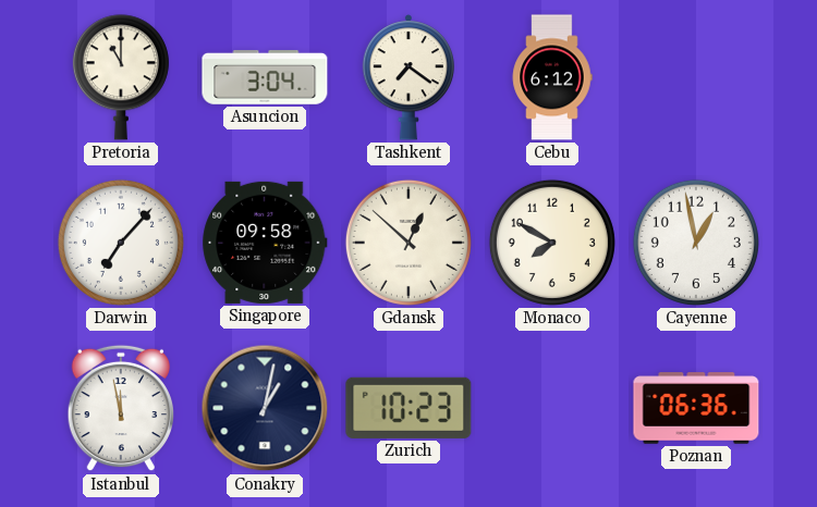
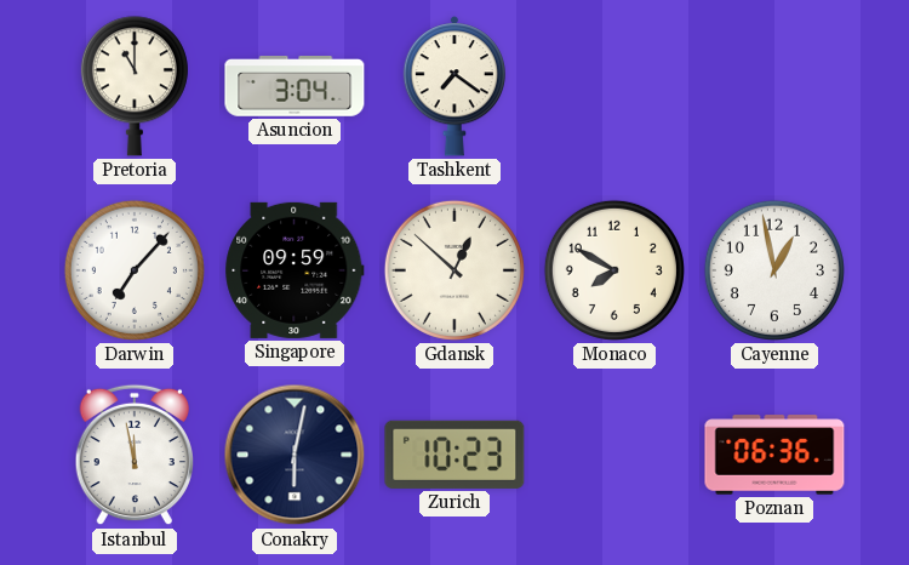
Cebu: 6:12 -> none (552, 77)
Singapore: 09:58 -> 09:59 (295, 270)
Conakry: 1:02 -> 6:02 (295, 455)
